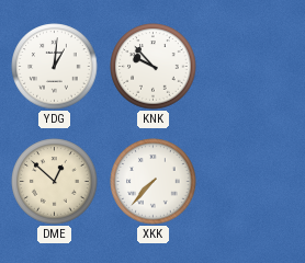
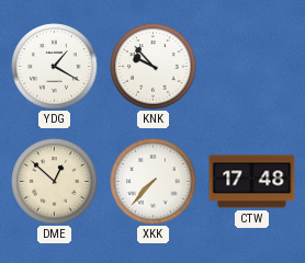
YDG: 1:01 -> 1:20 (55, 67)
CTW: none -> 17:48 (252, 182)
